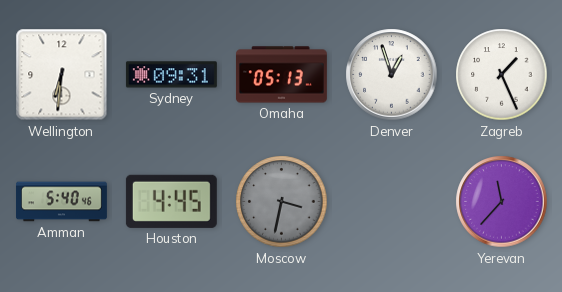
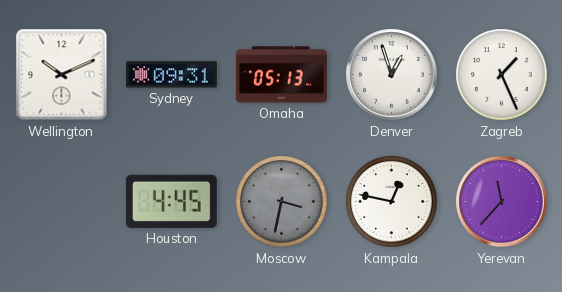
Wellington: 6:31 -> 10:11 (62, 75)
Amman: 5:40 -> none (62, 202)
Kampala: none -> 12:47 (392, 202)
